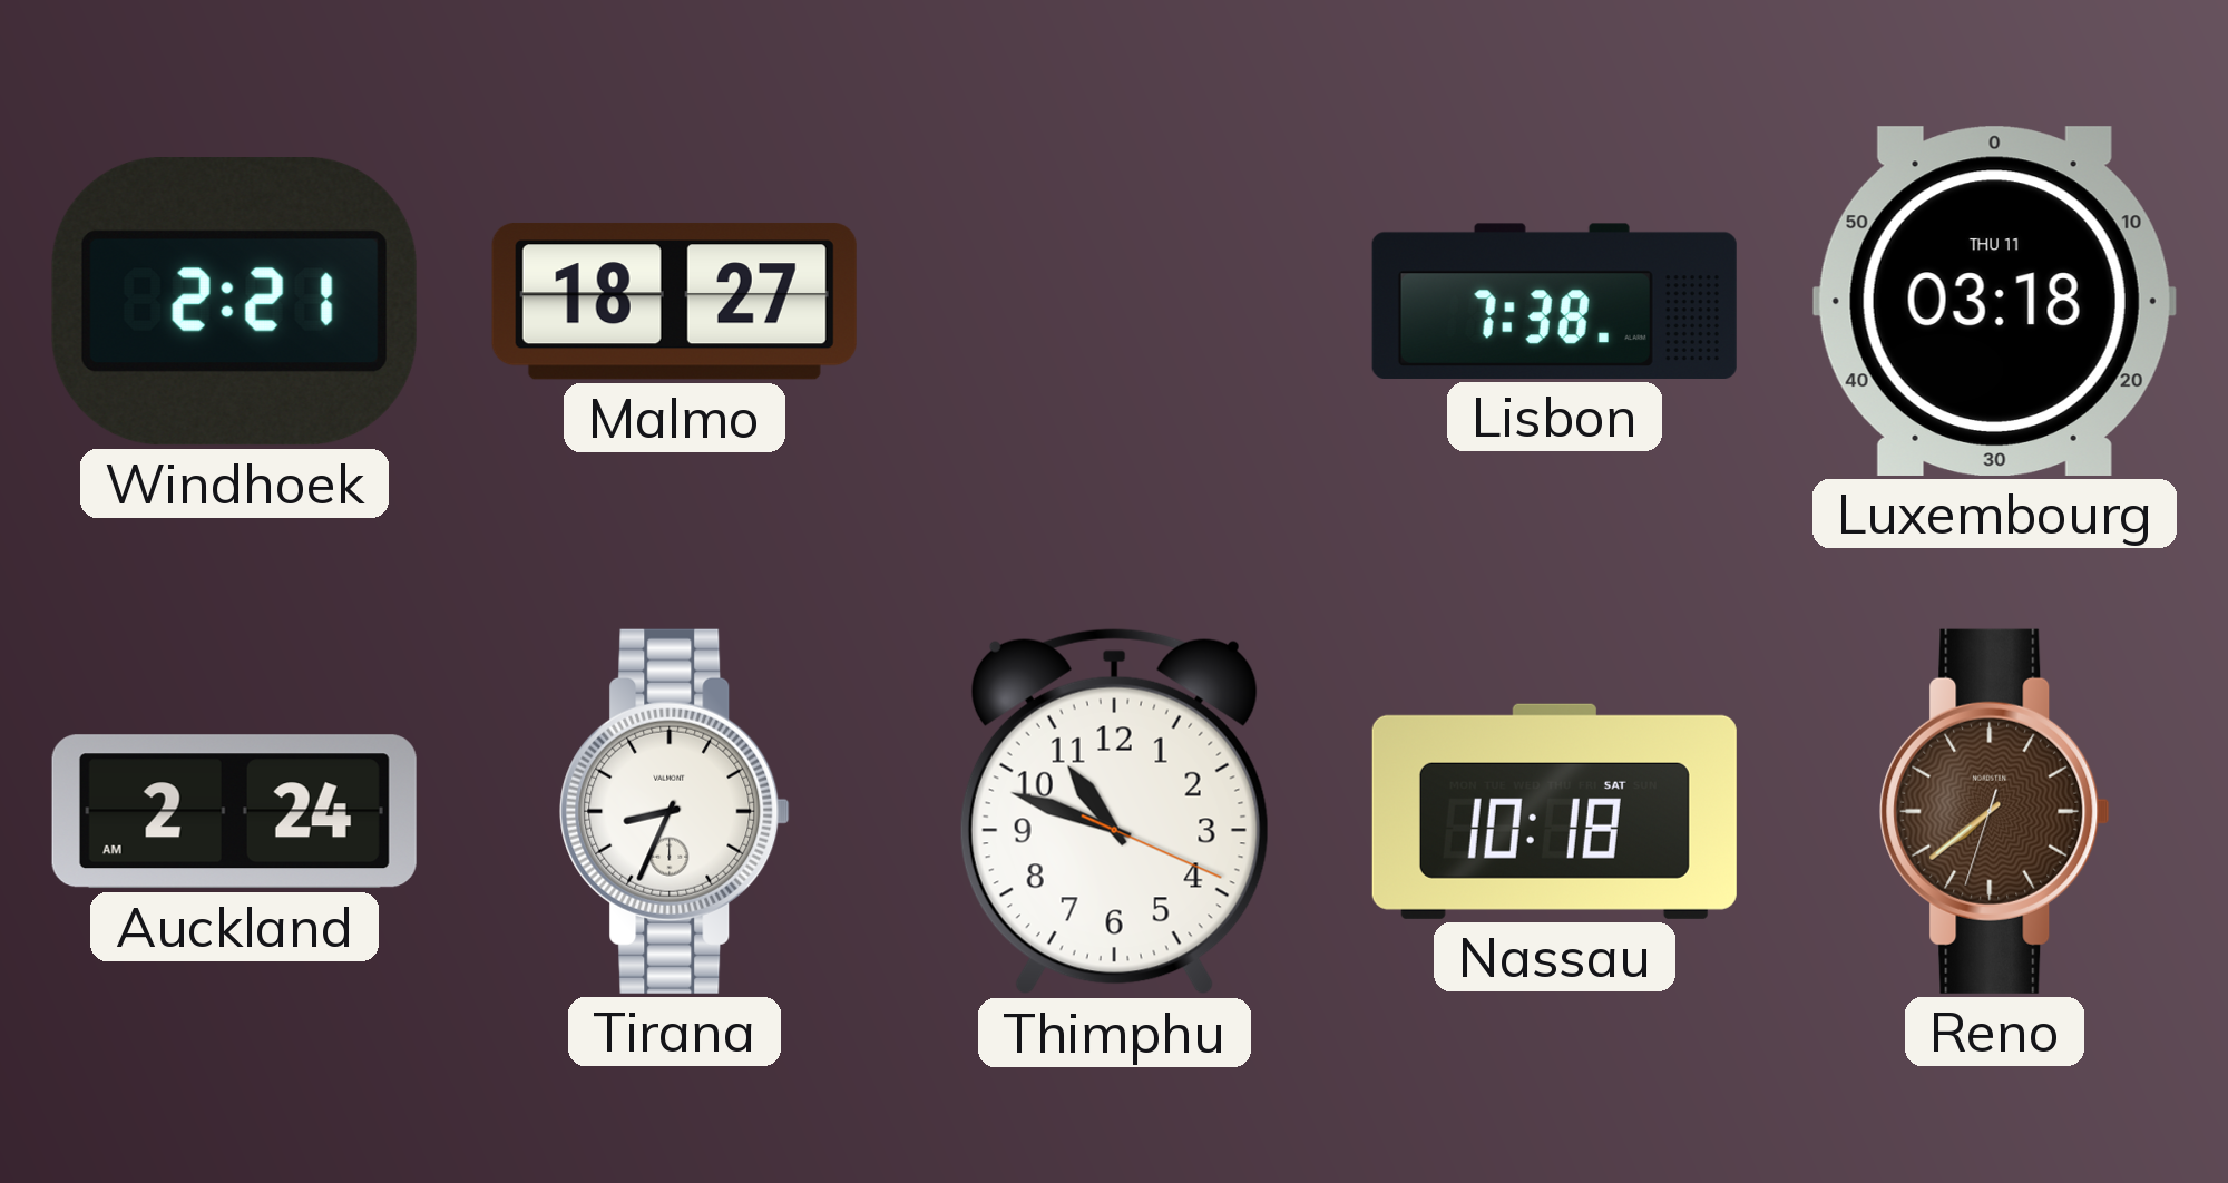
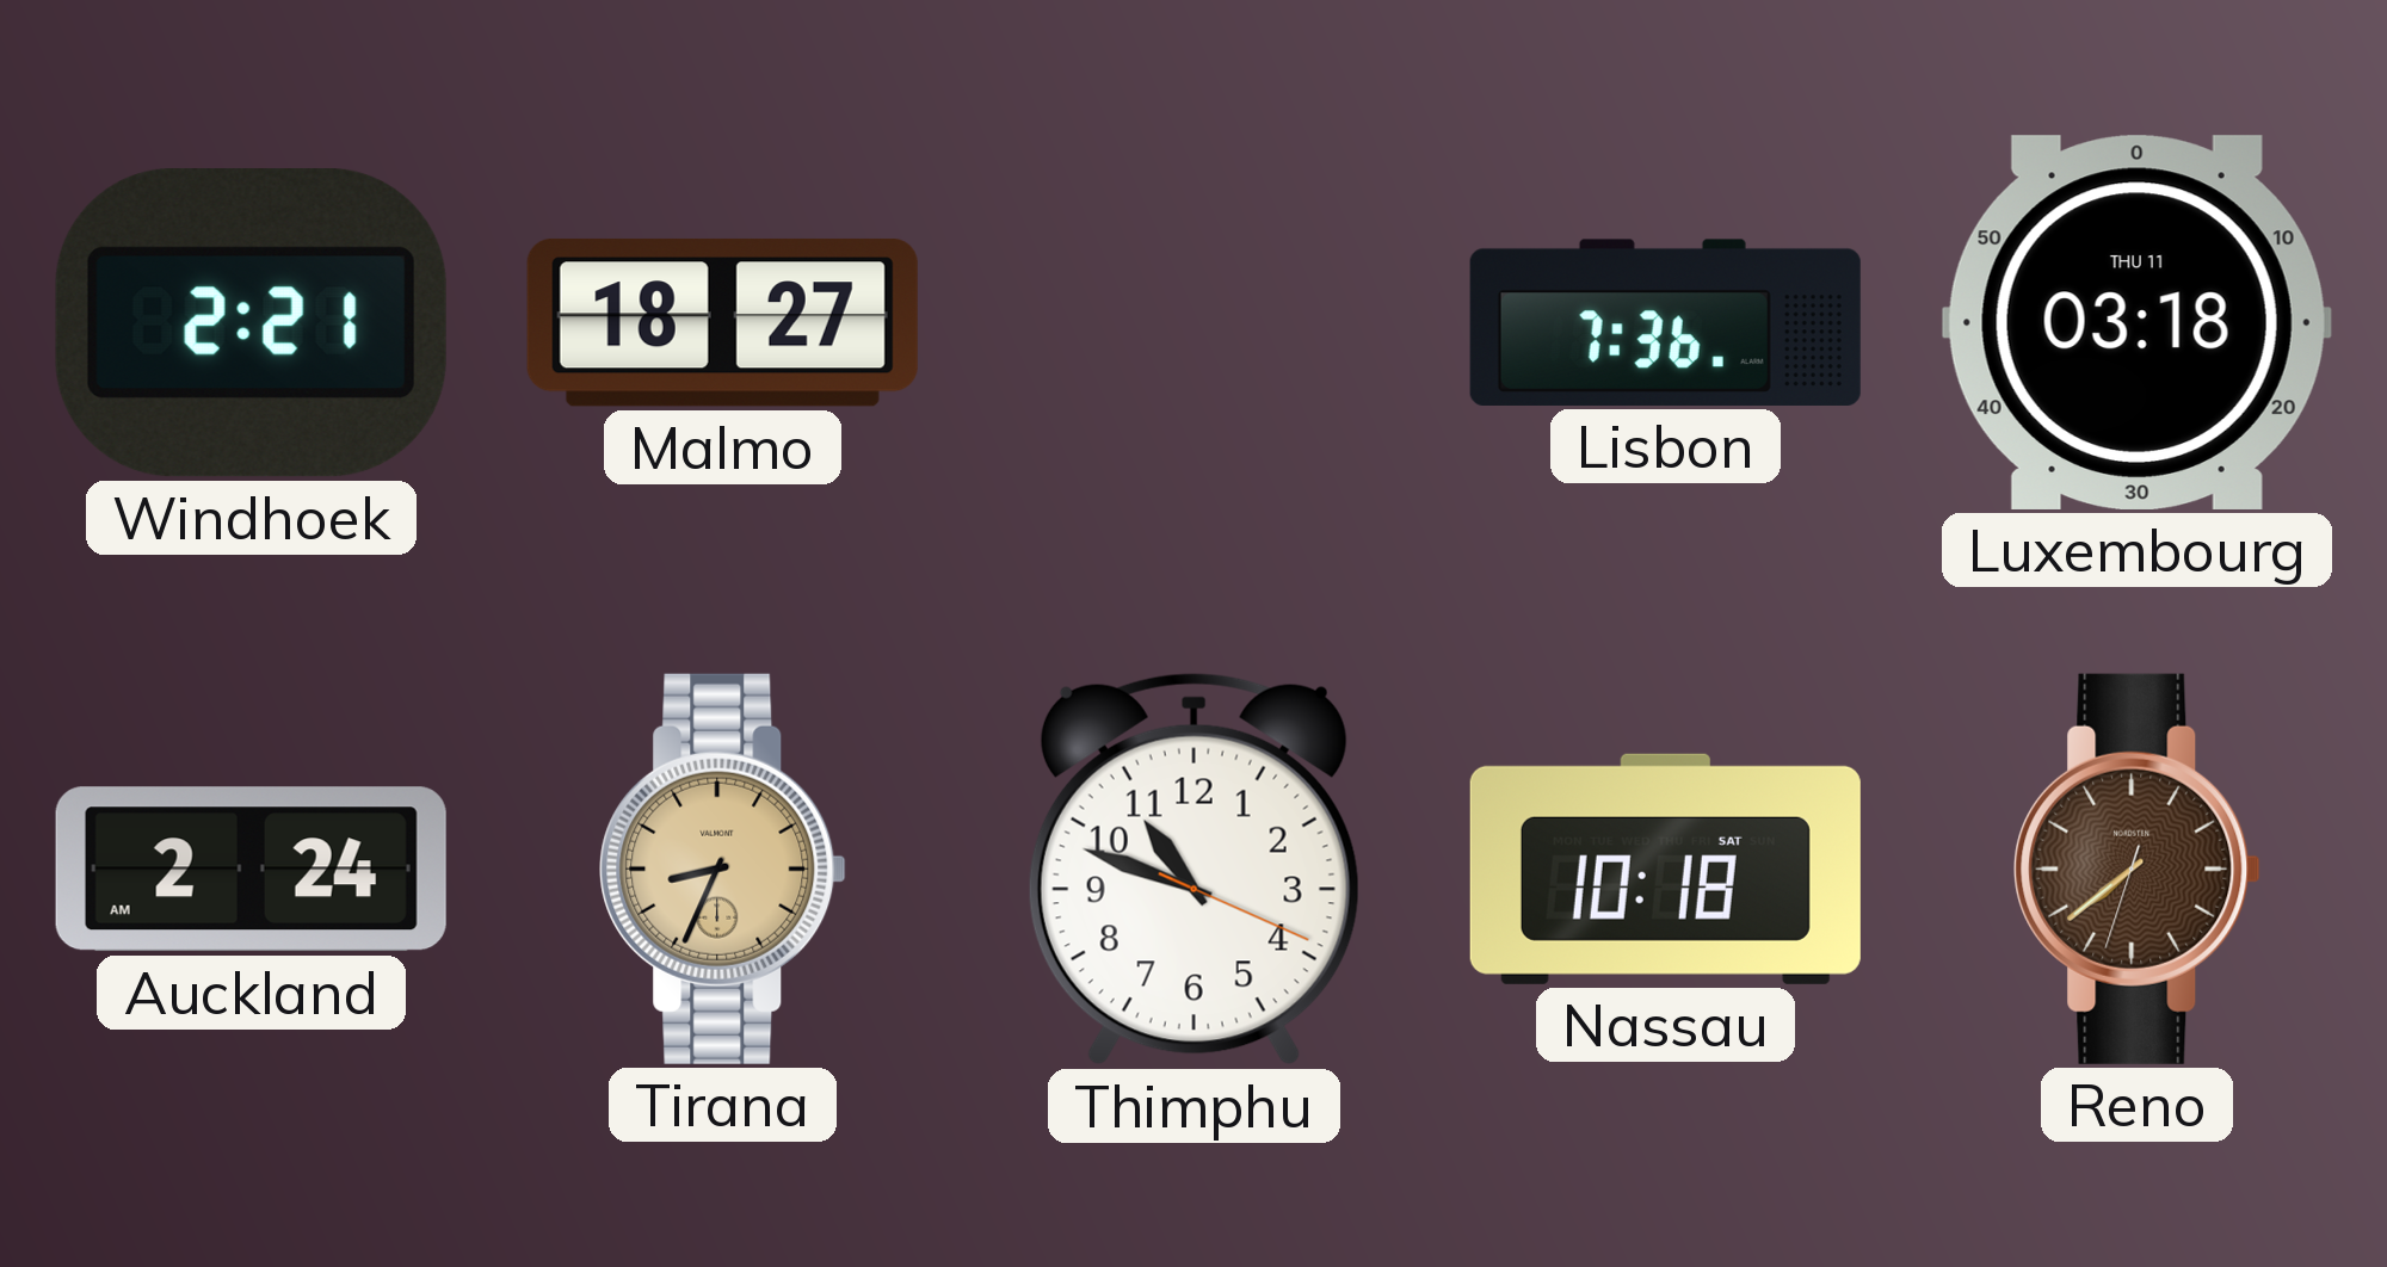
Lisbon: 7:38 -> 7:36 (1665, 322)
Tirana dial: white -> champagne (723, 869)
